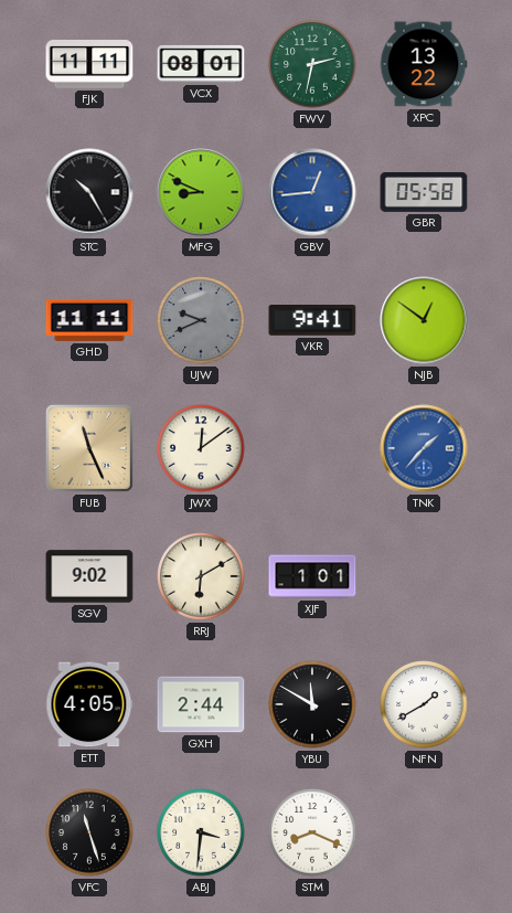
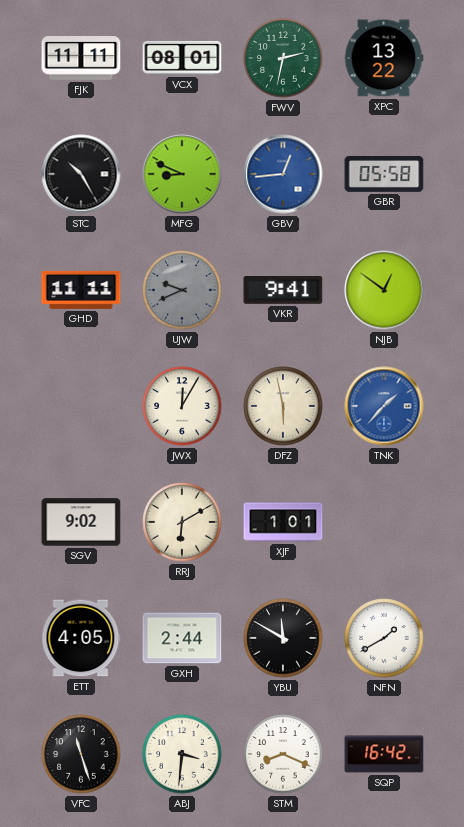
FUB: 11:26 -> none (89, 448)
JWX: 12:09 -> 12:05 (182, 406)
DFZ: none -> 5:58 (283, 406)
SQP: none -> 16:42 (384, 754)
